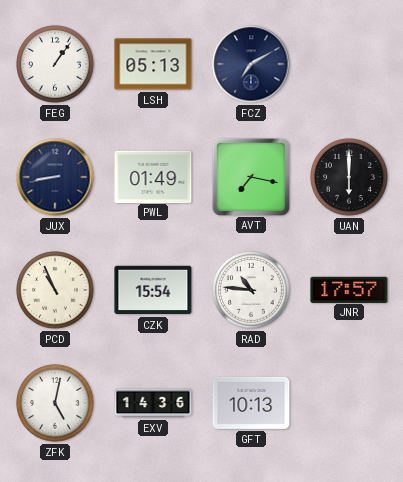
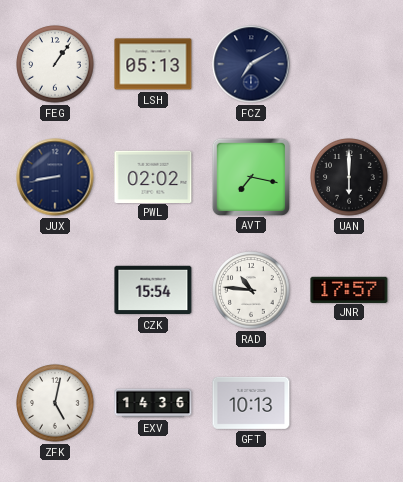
PWL: 01:49 -> 02:02 (153, 176)
PCD: 10:56 -> none (55, 290)
